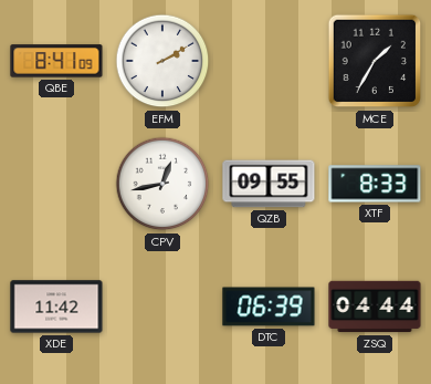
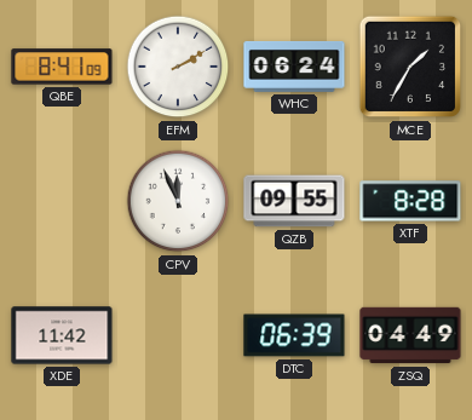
WHC: none -> 06:24 (294, 67)
CPV: 12:43 -> 11:56 (178, 201)
XTF: 8:33 -> 8:28 (410, 201)
ZSQ: 04:44 -> 04:49 (410, 335)
